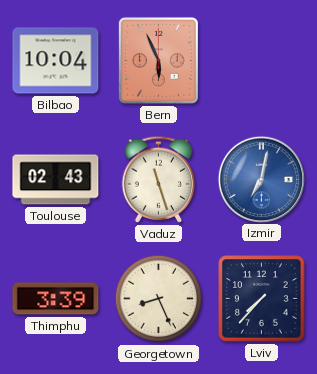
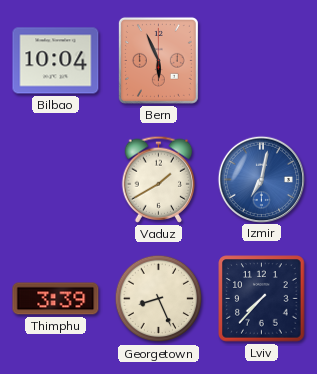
Toulouse: 02:43 -> none (56, 180)
Vaduz: 11:27 -> 1:40 (159, 179)
